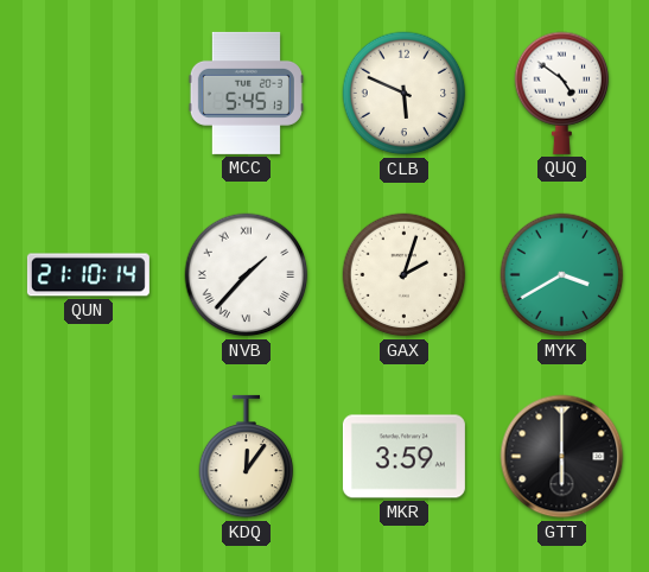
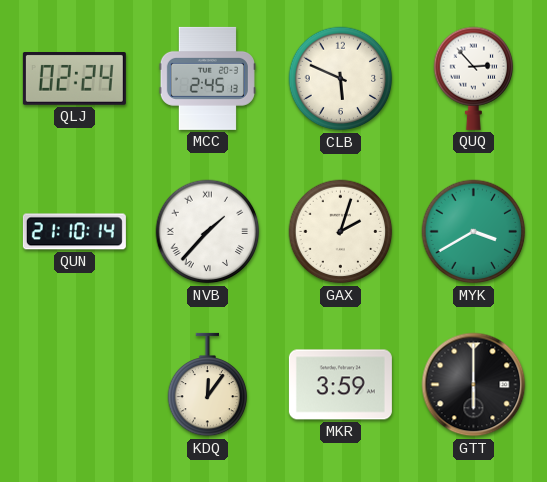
QLJ: none -> 02:24 (74, 79)
MCC: 5:45 -> 2:45 (207, 78)
QUQ: 4:51 -> 2:53 (474, 78)
